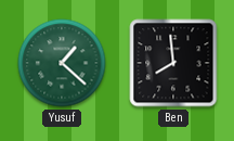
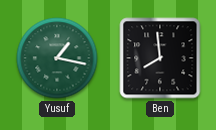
Yusuf: 1:22 -> 1:17 (57, 58)
